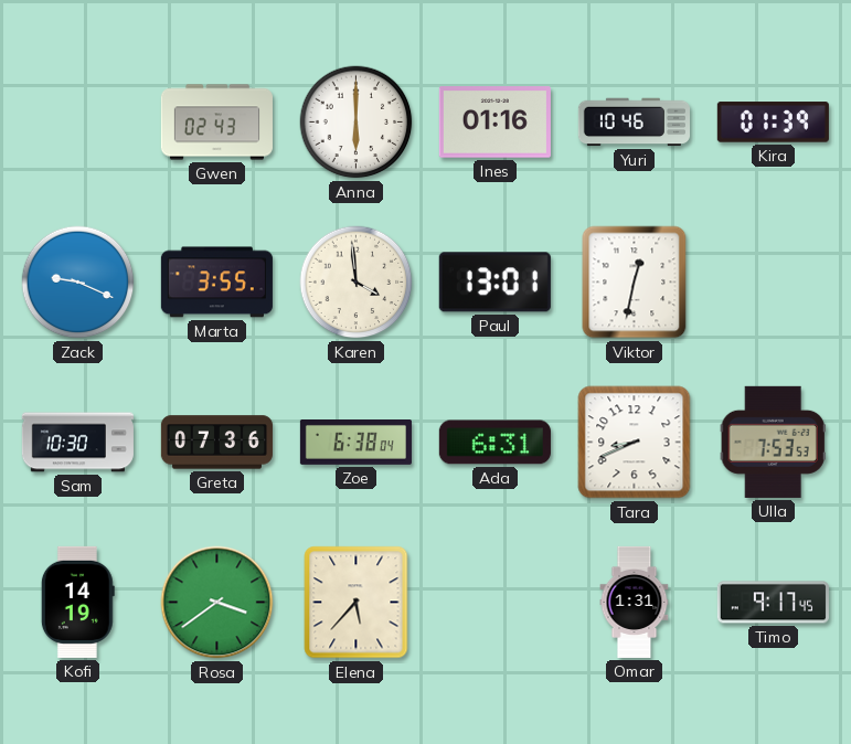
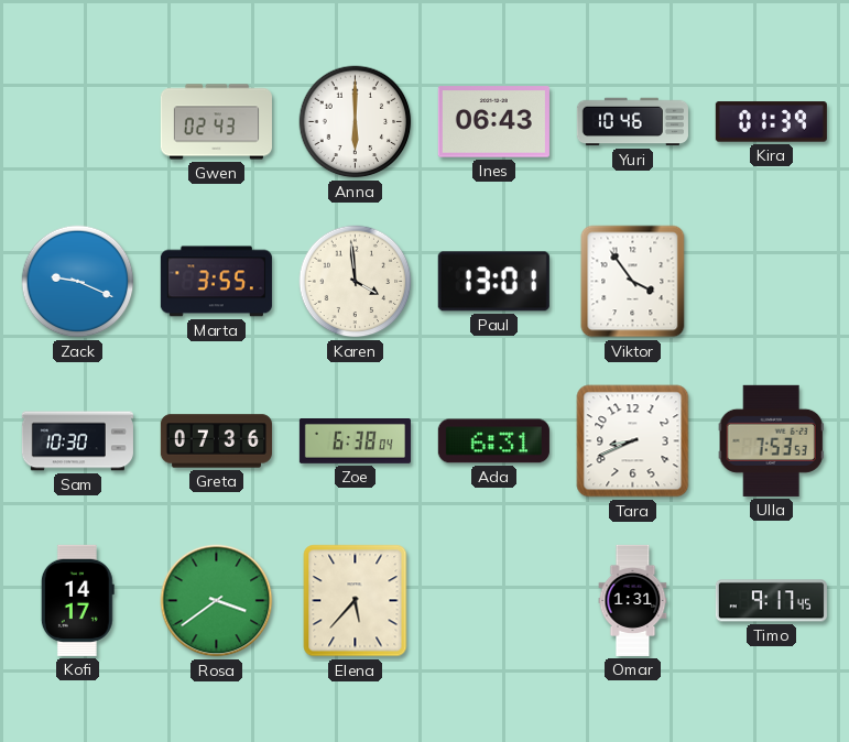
Ines: 01:16 -> 06:43 (493, 122)
Viktor: 12:32 -> 3:54 (633, 282)
Kofi: 14:19 -> 14:17 (77, 600)
